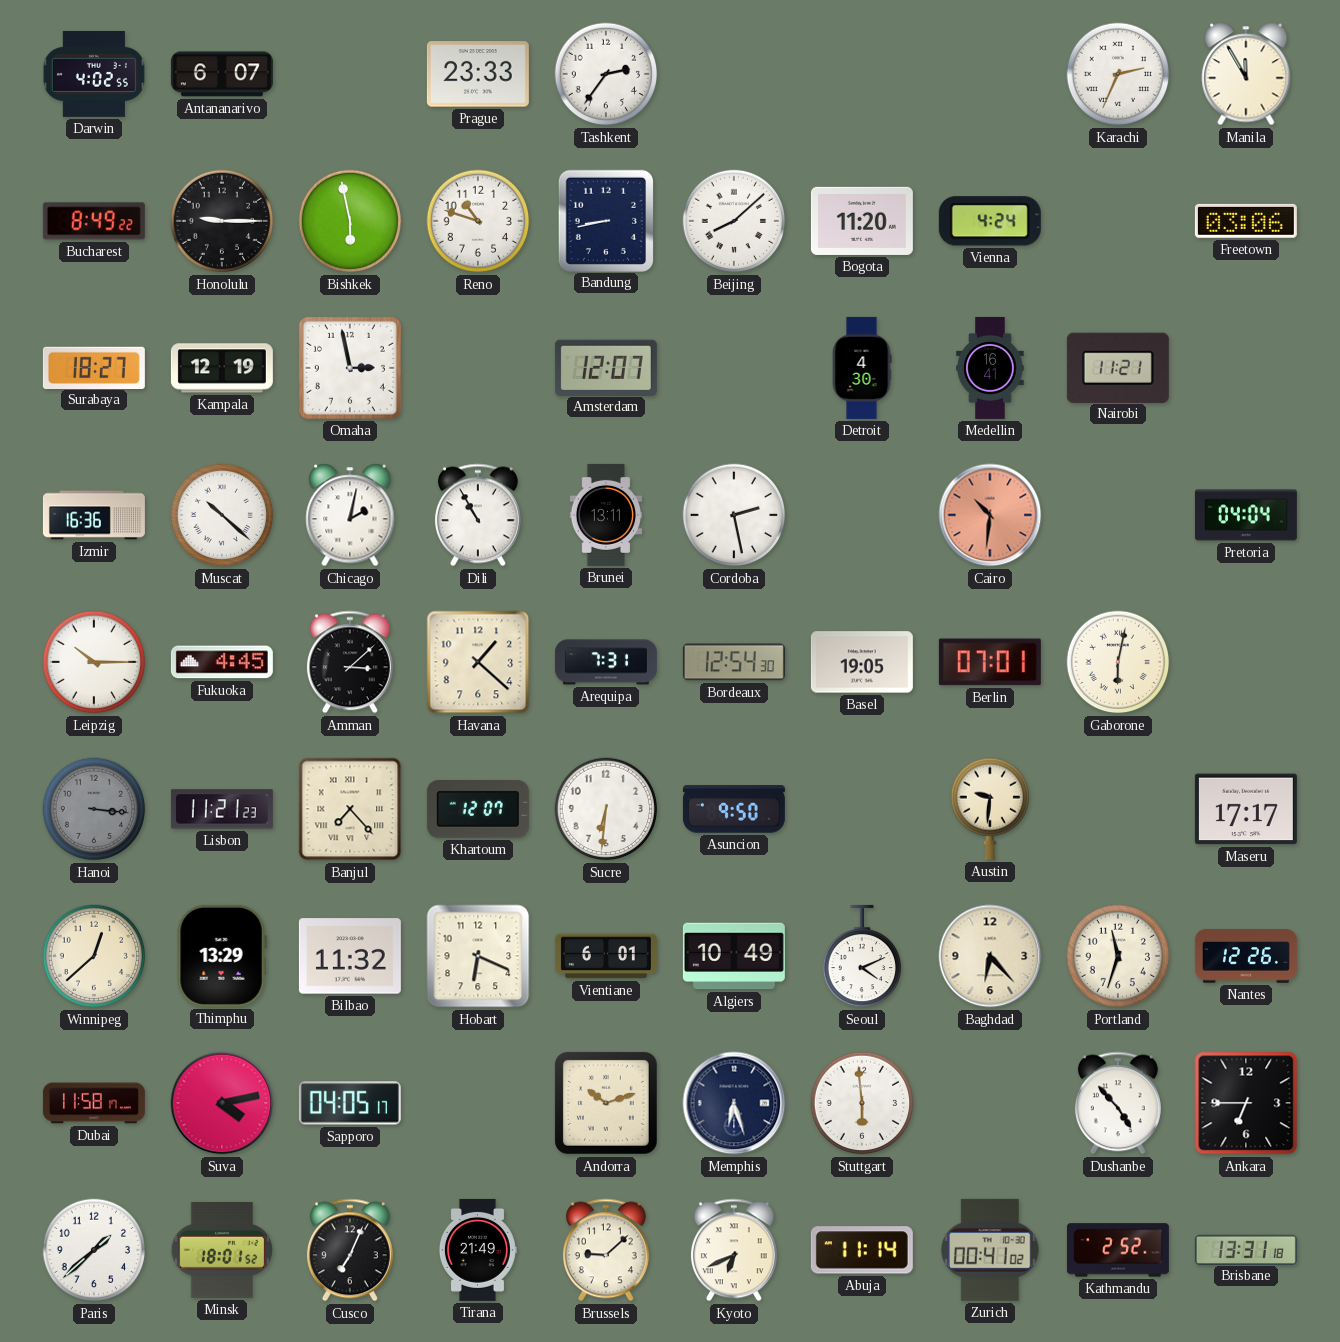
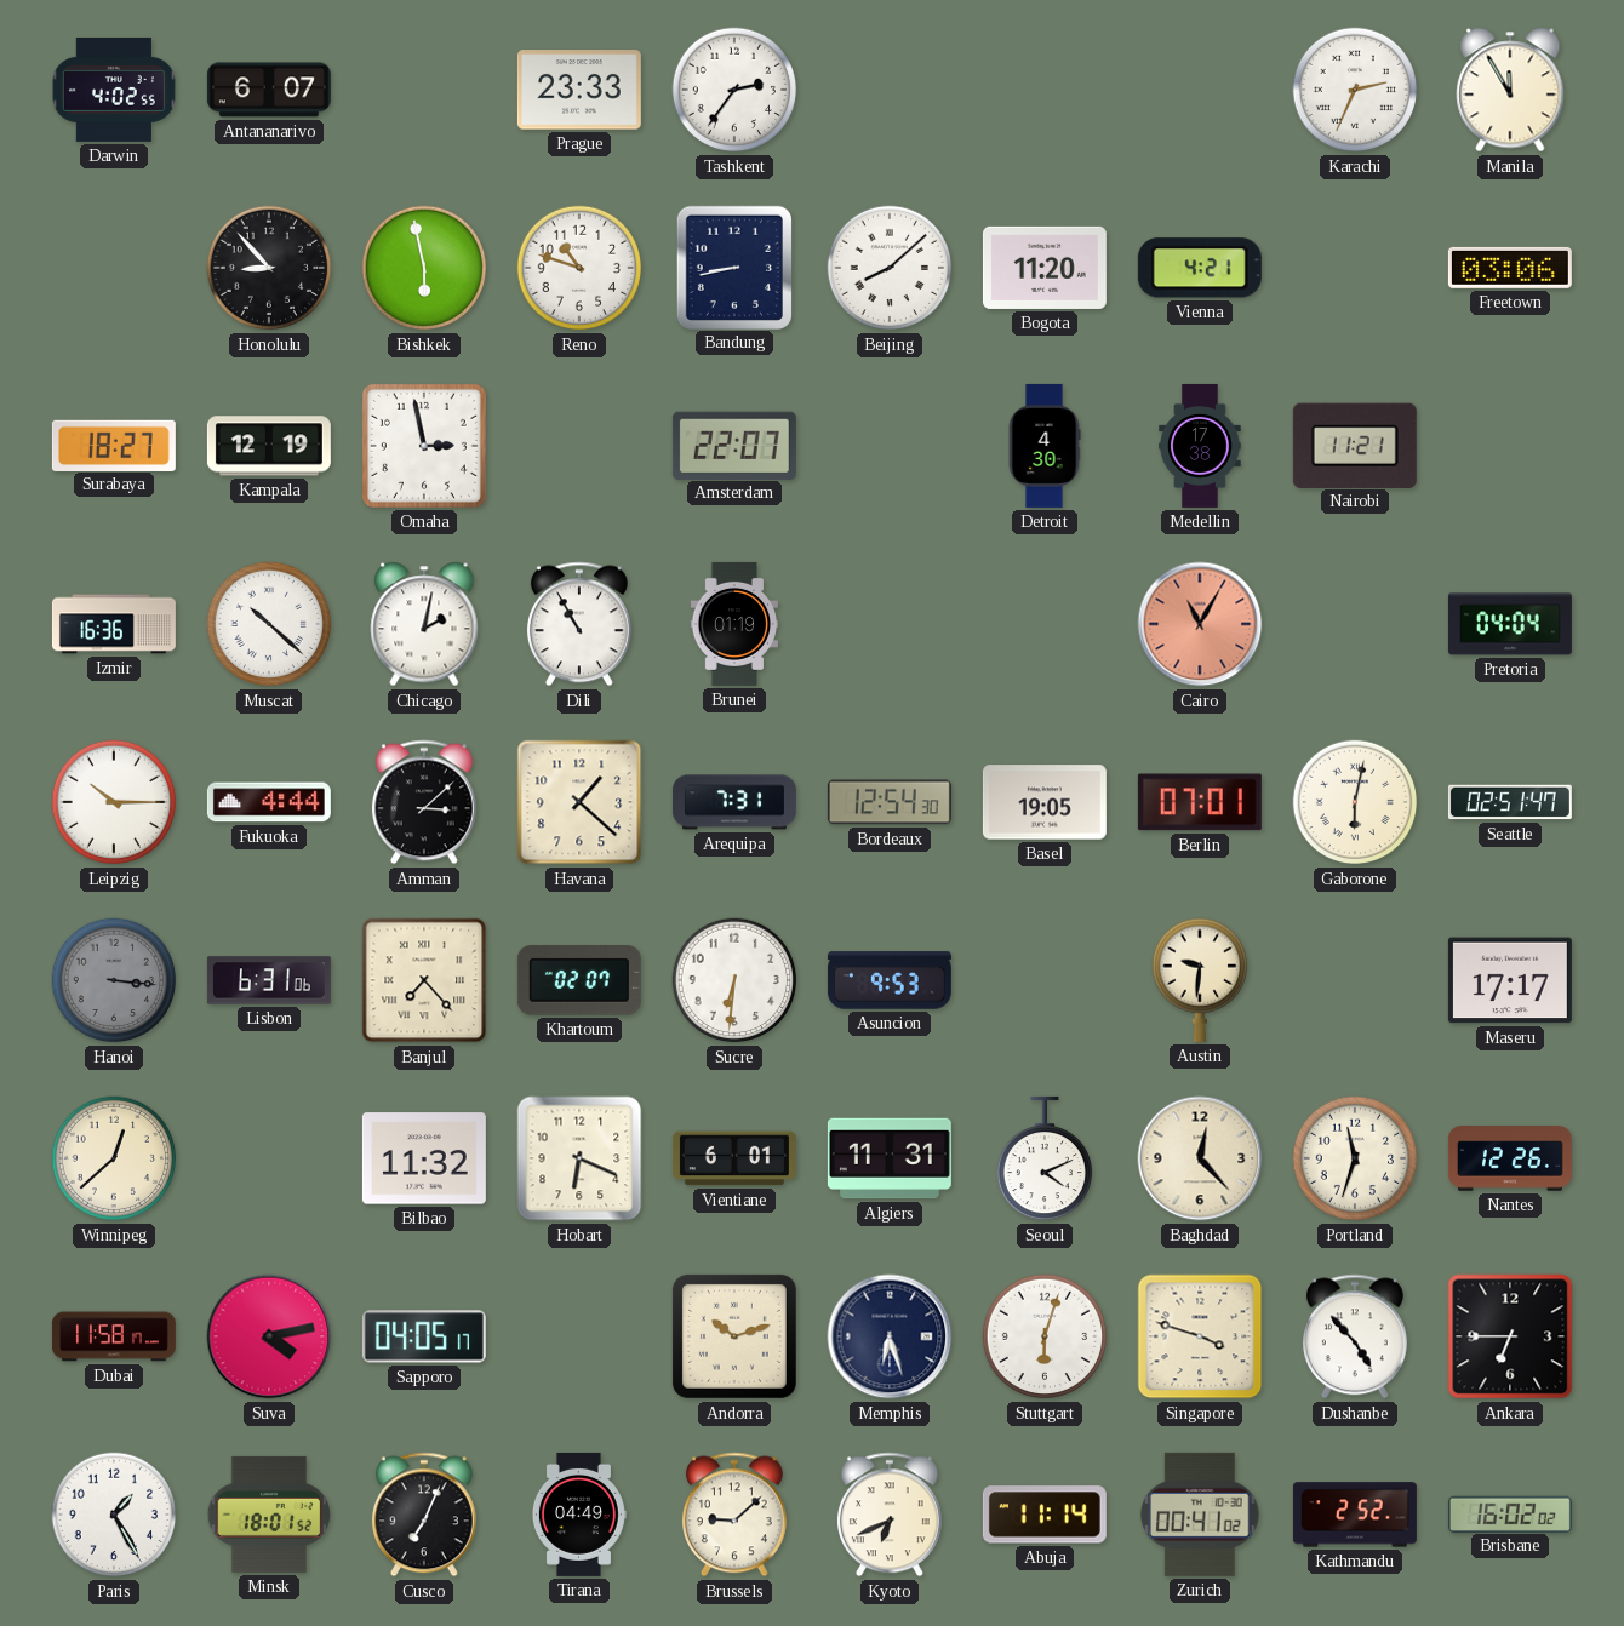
Bucharest: 8:49 -> none (94, 221)
Honolulu: 9:15 -> 8:53 (269, 268)
Vienna: 4:24 -> 4:21 (1200, 268)
Amsterdam: 12:07 -> 22:07 (734, 445)
Medellin: 16:41 -> 17:38 (1200, 446)
Brunei: 13:11 -> 01:19 (733, 624)
Cordoba: 2:28 -> none (734, 515)
Cairo: 10:31 -> 11:05 (1200, 624)
Fukuoka: 4:45 -> 4:44 (269, 802)
Seattle: none -> 02:51 (1510, 802)
Lisbon: 11:21 -> 6:31 (269, 980)
Khartoum: 12:07 -> 02:07 (579, 981)
Asuncion: 9:50 -> 9:53 (890, 980)
Thimphu: 13:29 -> none (222, 956)
Algiers: 10:49 -> 11:31 (890, 1158)
Baghdad: 6:23 -> 12:23 (1200, 1158)
Stuttgart: 5:59 -> 6:03 (1045, 1336)
Singapore: none -> 3:48 (1200, 1336)
Paris: 1:38 -> 1:25 (114, 1515)
Tirana: 21:49 -> 04:49 (578, 1515)
Brisbane: 13:31 -> 16:02 (1510, 1513)
